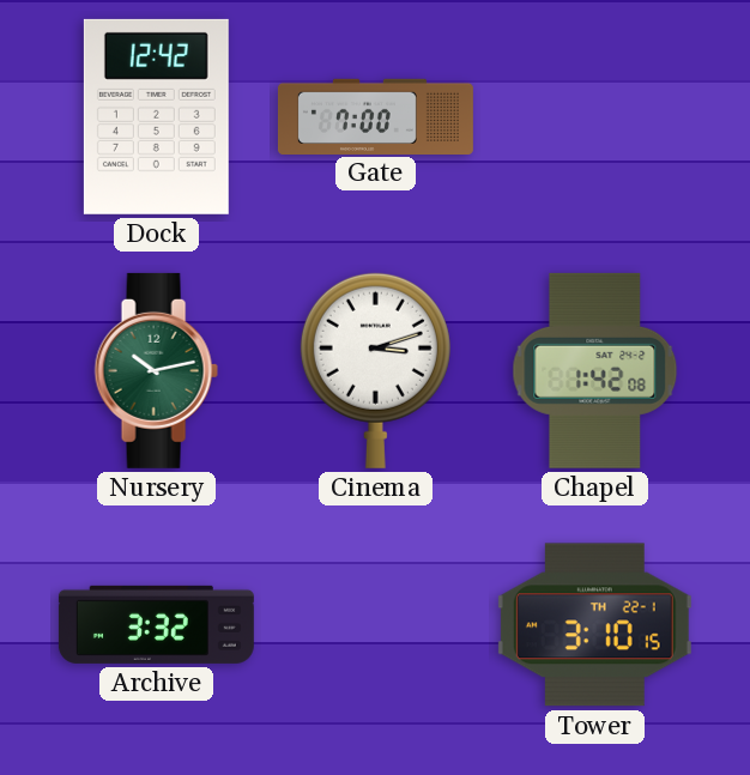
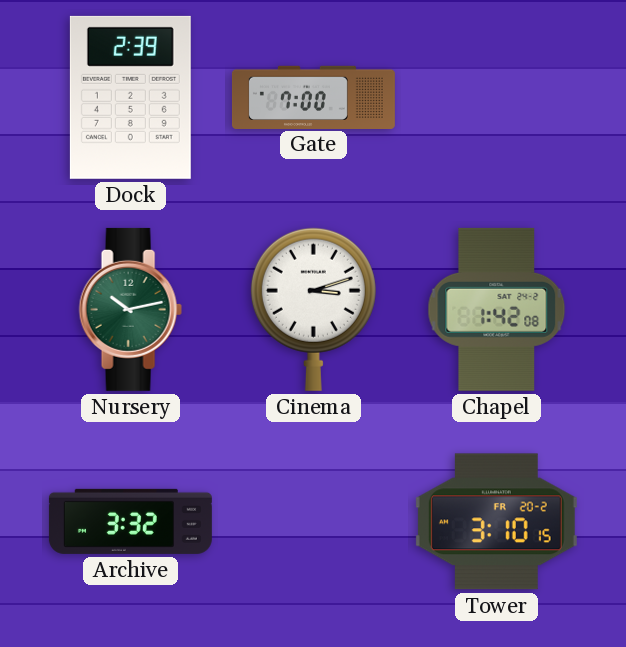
Dock: 12:42 -> 2:39 (130, 97)
Tower date: TH 22-1 -> FR 20-2 (496, 522)
